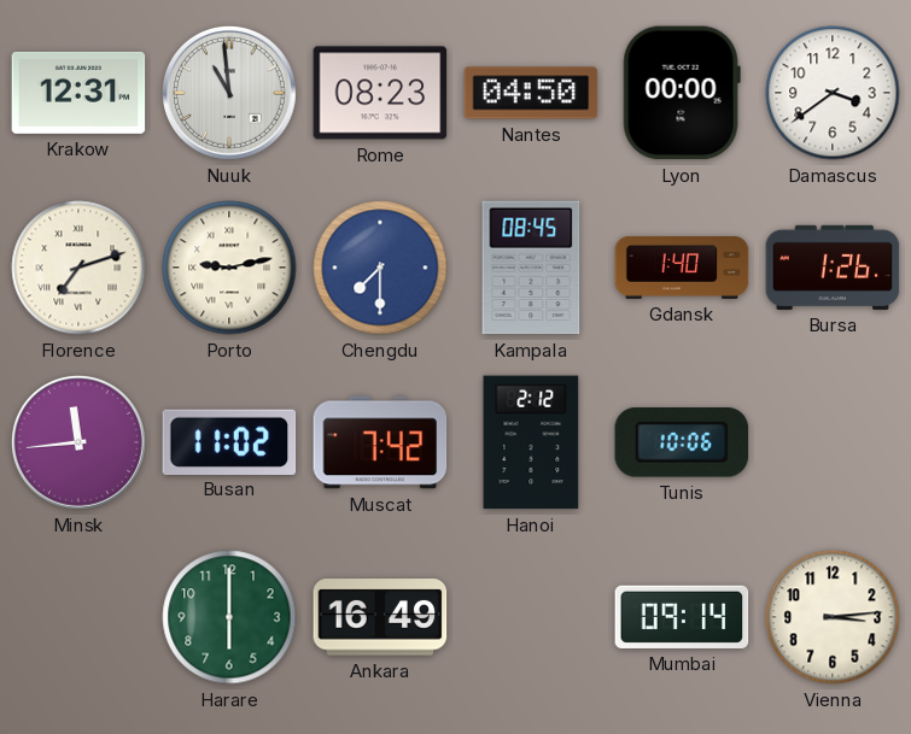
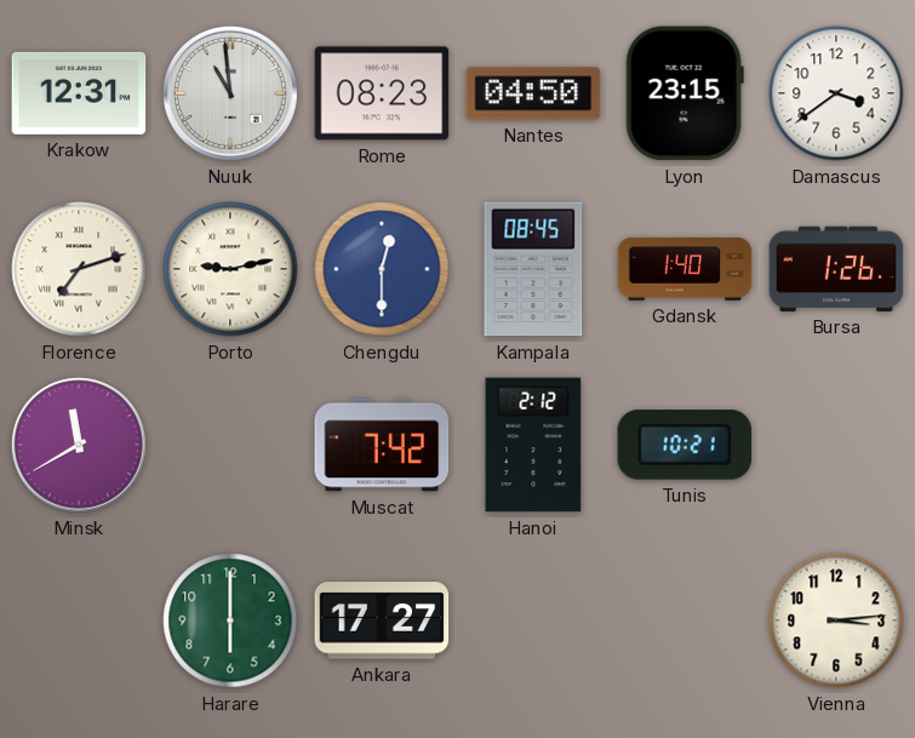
Lyon: 00:00 -> 23:15 (685, 93)
Chengdu: 7:30 -> 12:30 (382, 269)
Minsk: 11:44 -> 11:40 (79, 445)
Busan: 11:02 -> none (229, 441)
Tunis: 10:06 -> 10:21 (685, 445)
Ankara: 16:49 -> 17:27 (382, 620)
Mumbai: 09:14 -> none (682, 617)
